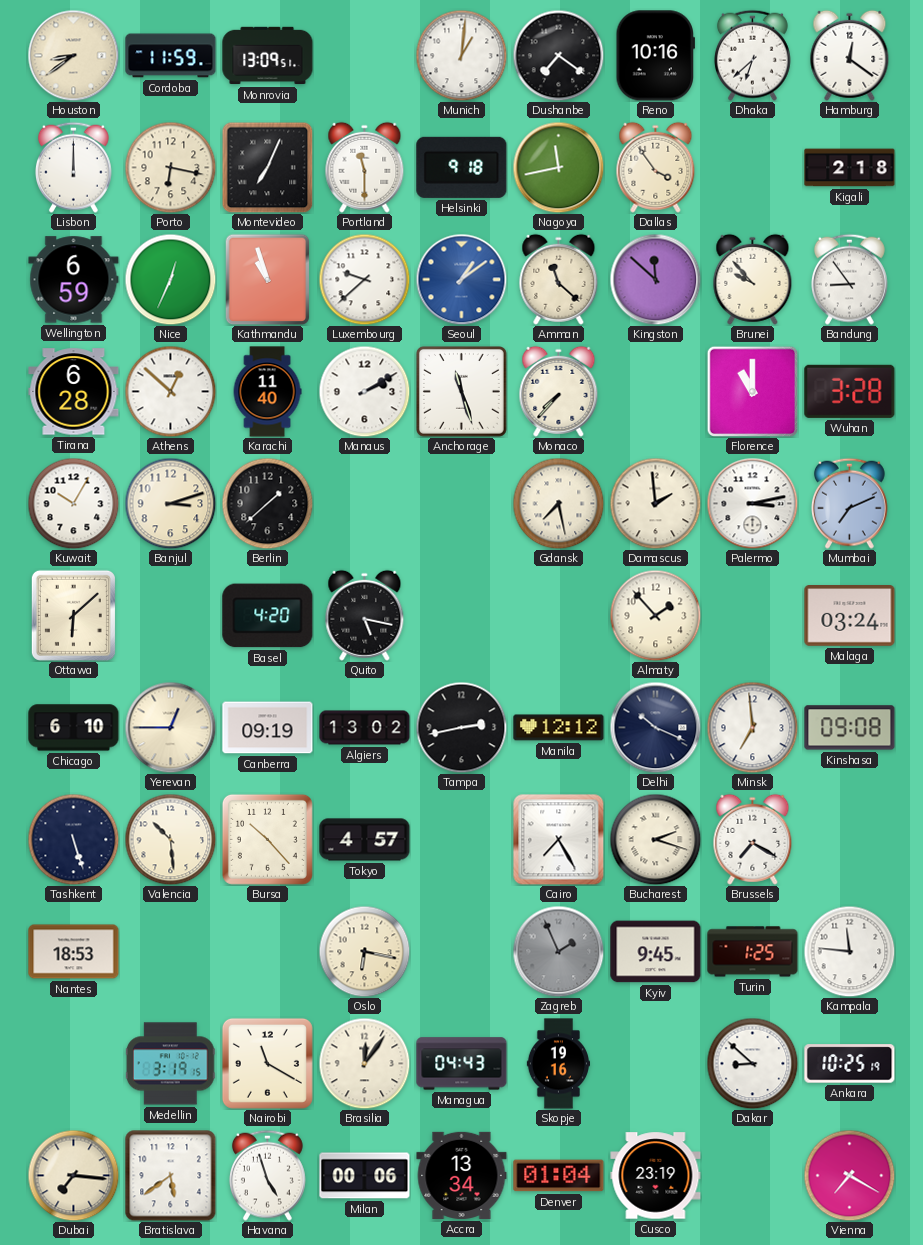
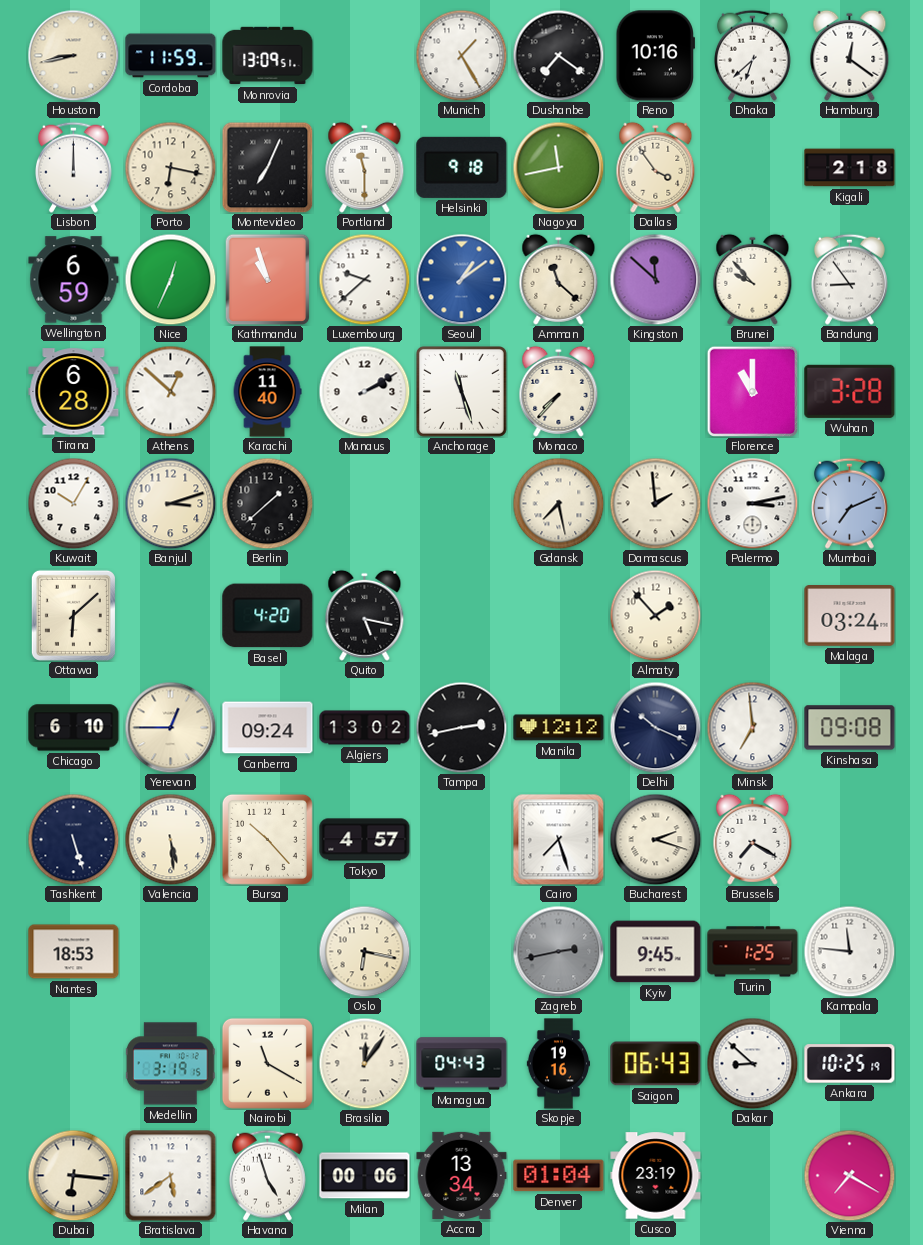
Houston: 8:39 -> 8:43 (73, 55)
Munich: 1:01 -> 1:25 (461, 55)
Canberra: 09:19 -> 09:24 (268, 728)
Valencia: 10:29 -> 5:29 (170, 839)
Cairo: 7:25 -> 7:27 (558, 839)
Zagreb: 1:56 -> 2:43 (558, 951)
Saigon: none -> 06:43 (656, 1064)
Dubai: 7:16 -> 6:16 (73, 1175)
